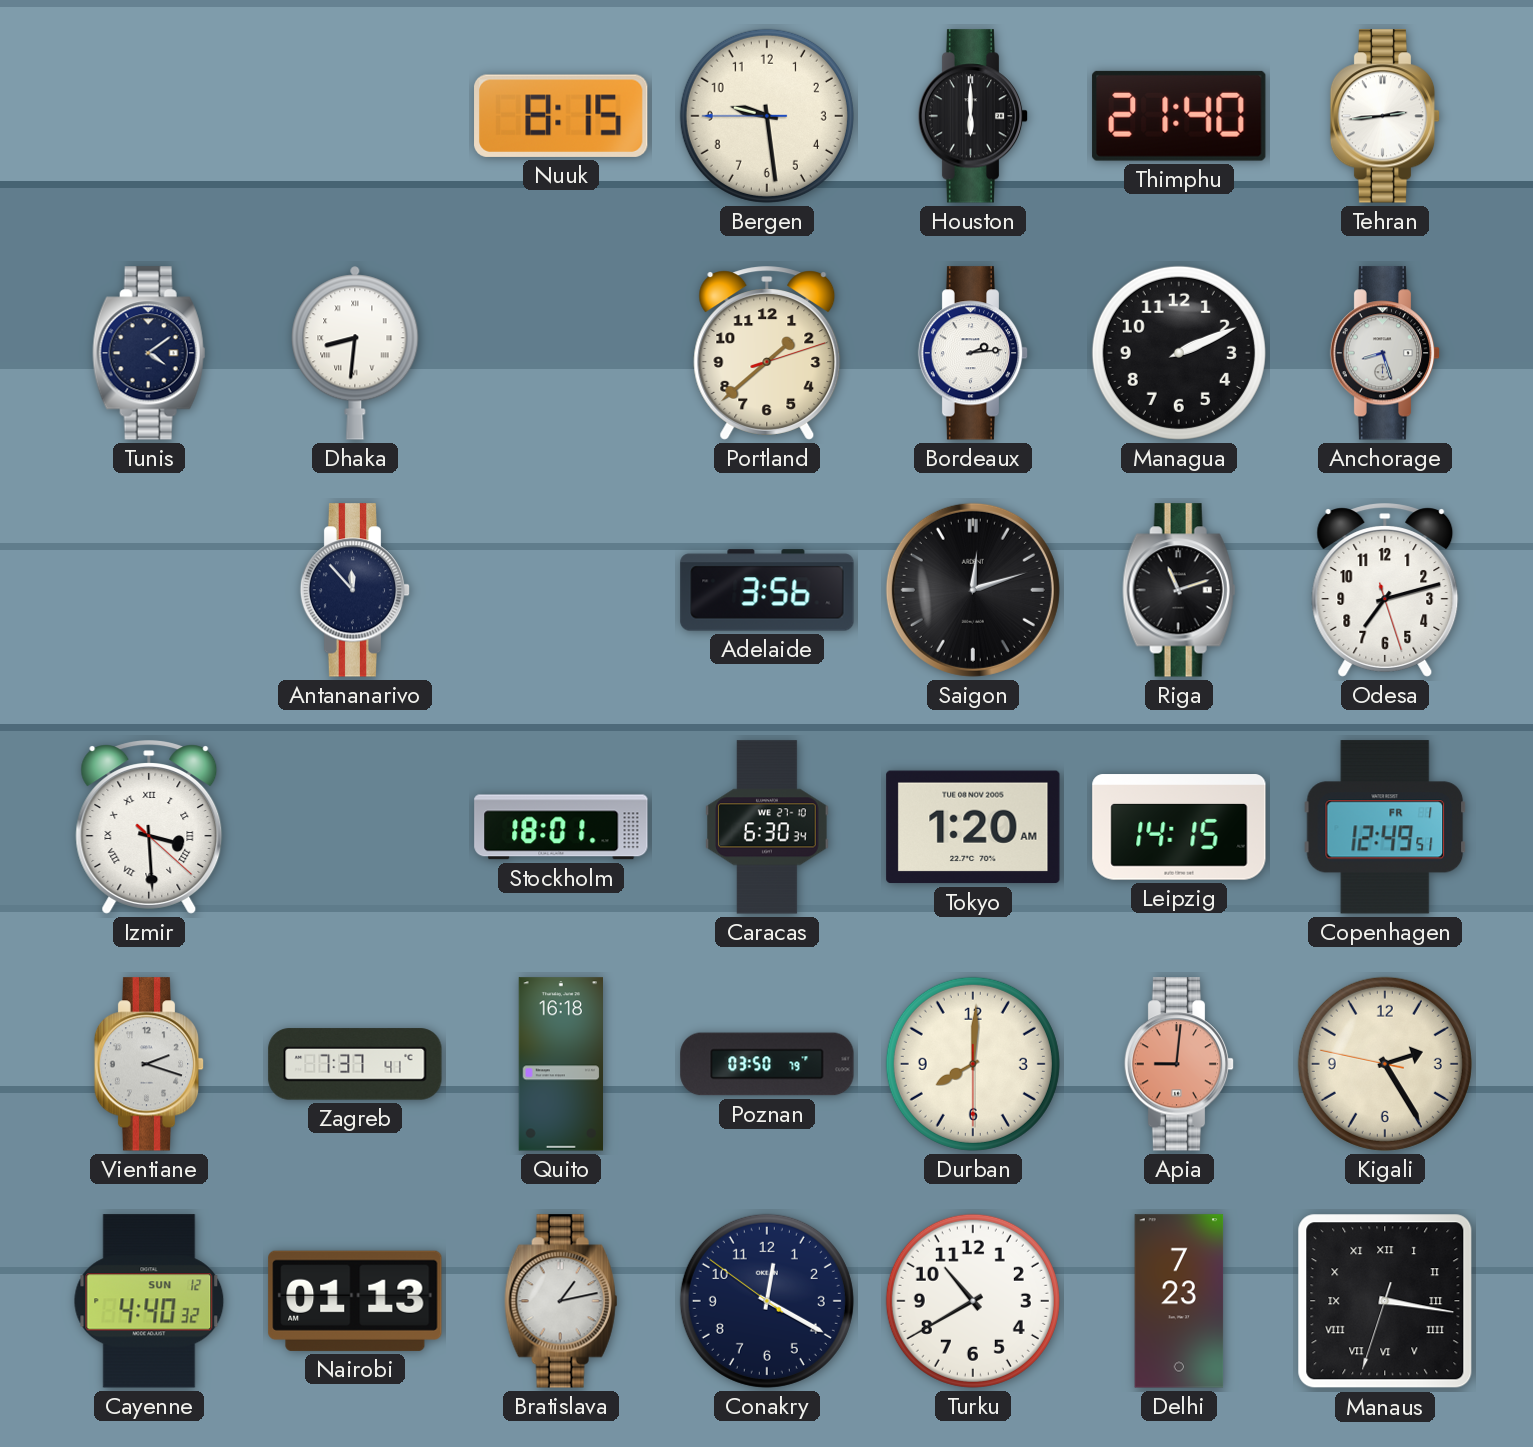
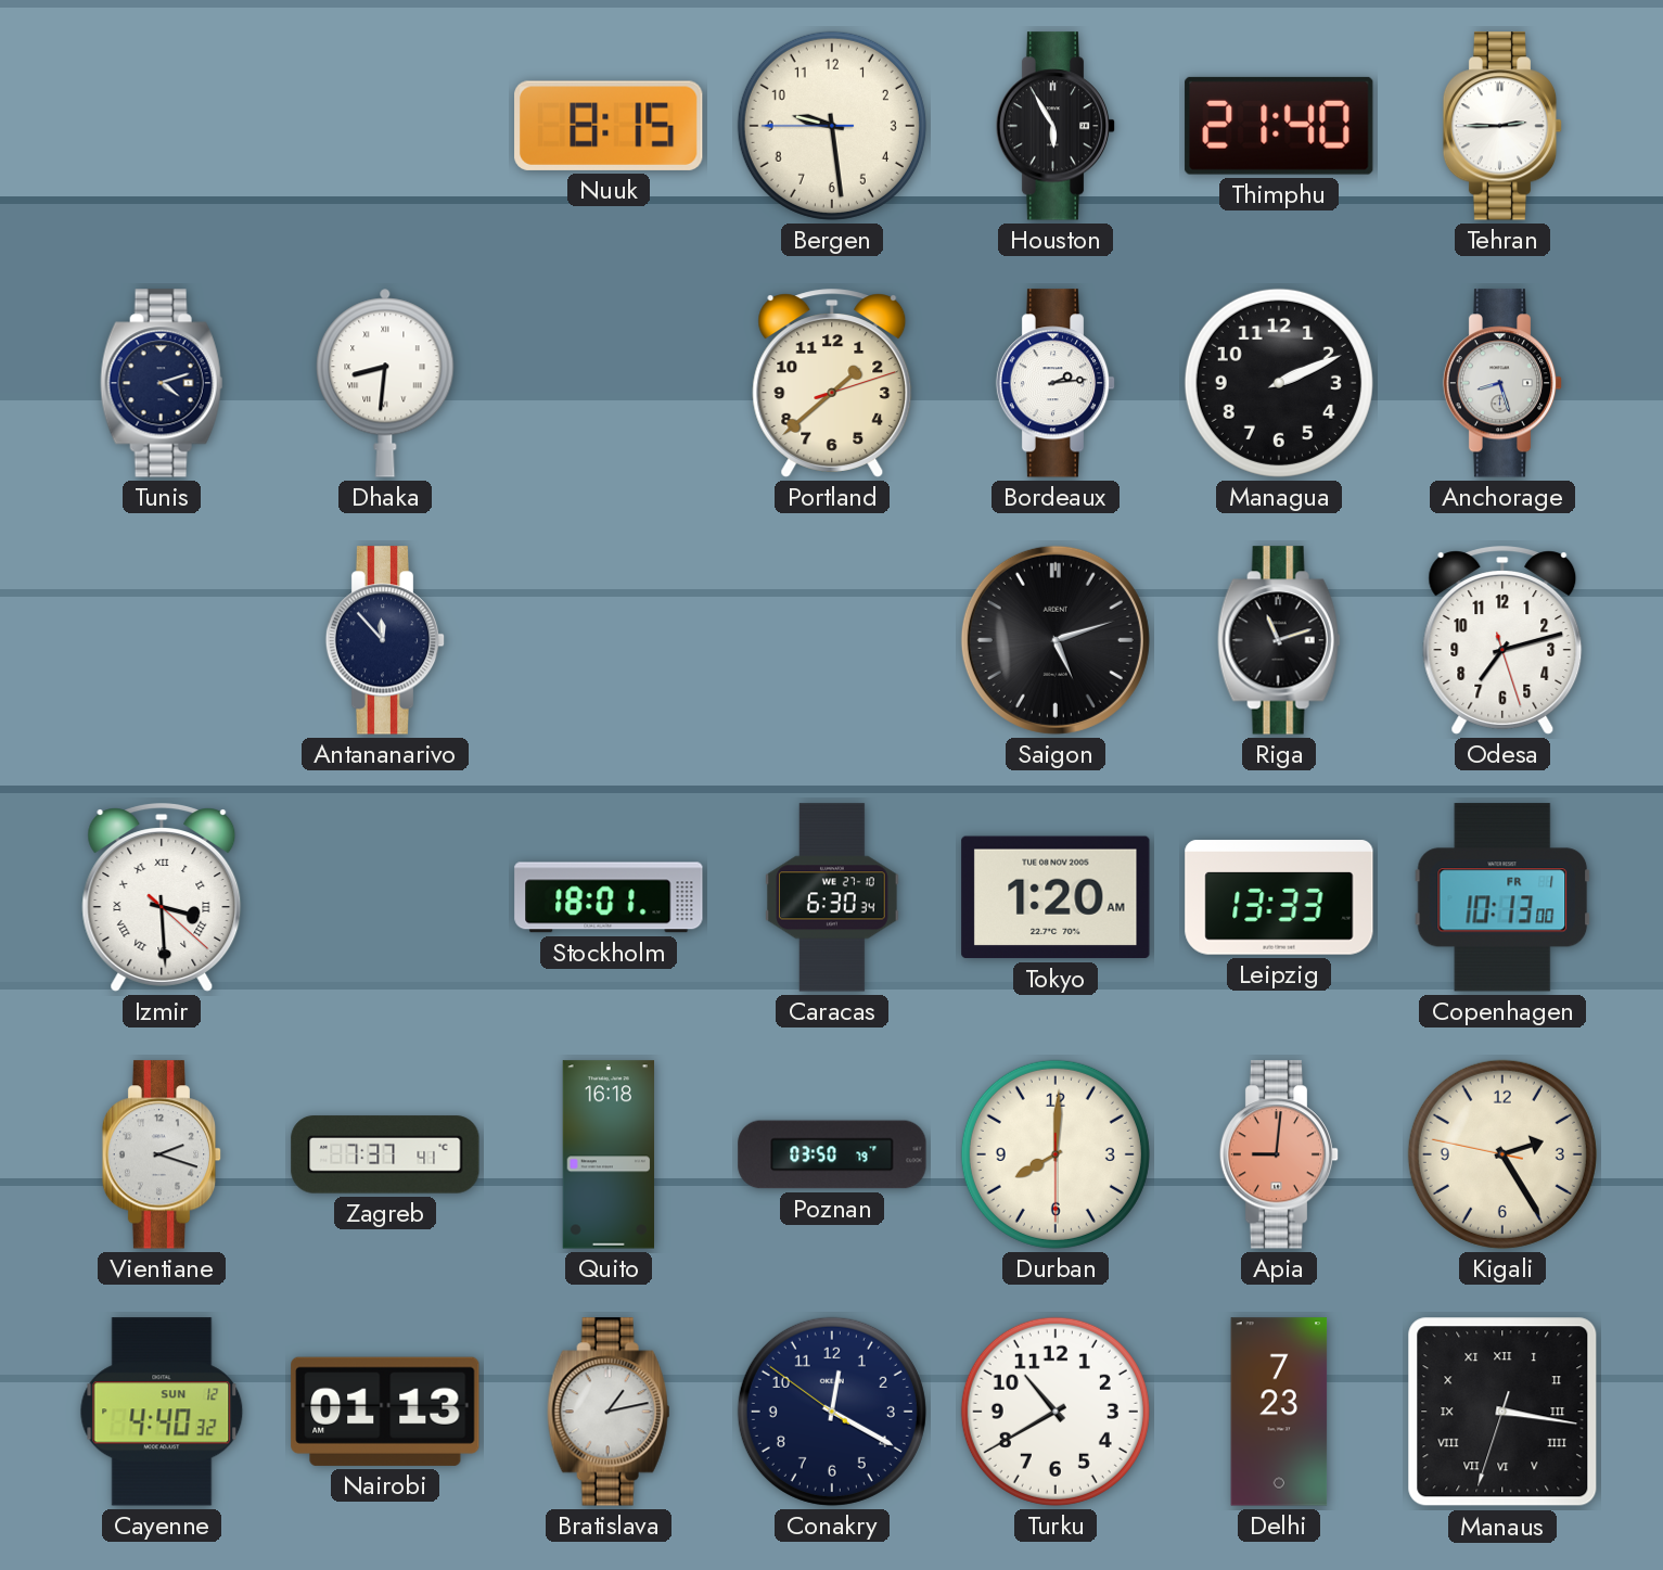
Houston: 6:00 -> 5:55 (1056, 126)
Tehran: 2:44 -> 2:45 (1502, 126)
Tunis: 4:09 -> 4:12 (162, 383)
Adelaide: 3:56 -> none (767, 590)
Saigon: 12:12 -> 5:12 (1056, 640)
Leipzig: 14:15 -> 13:33 (1279, 897)
Copenhagen: 12:49 -> 10:13 (1502, 897)
